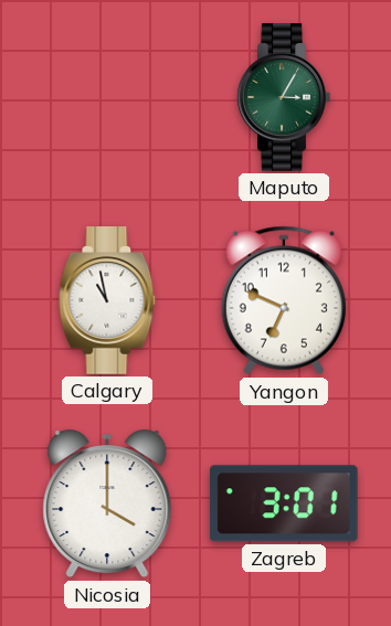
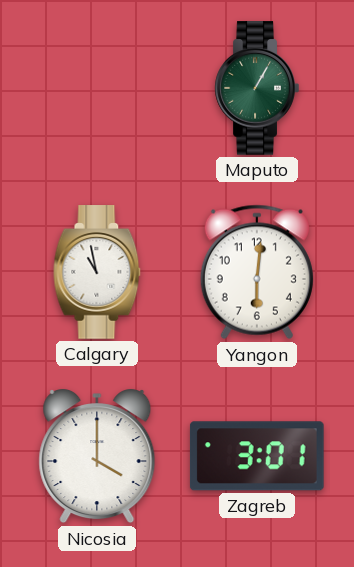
Maputo: 3:05 -> 1:05 (257, 88)
Yangon: 6:49 -> 6:01 (257, 272)
